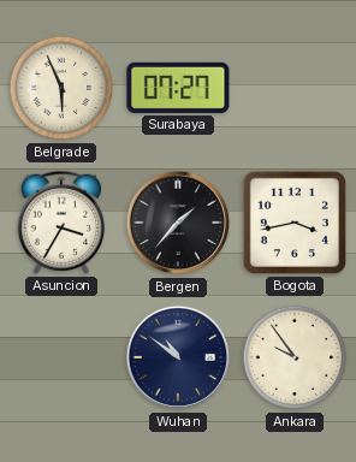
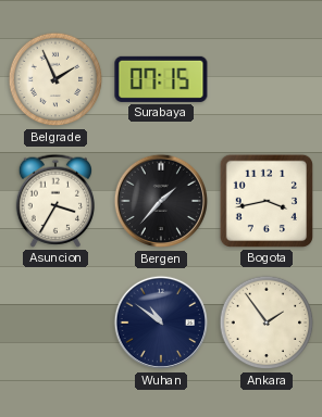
Belgrade: 5:56 -> 1:56 (55, 79)
Surabaya: 07:27 -> 07:15 (161, 79)
Ankara: 9:54 -> 1:54 (267, 323)
